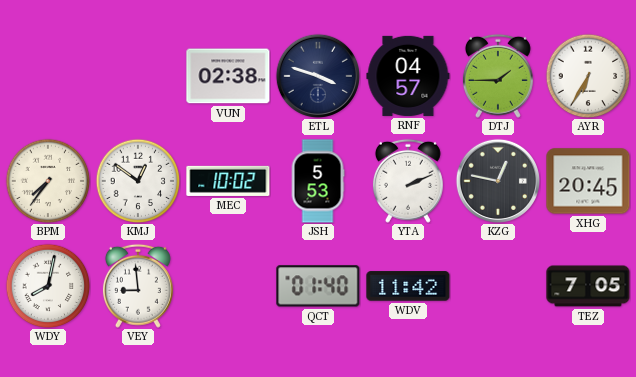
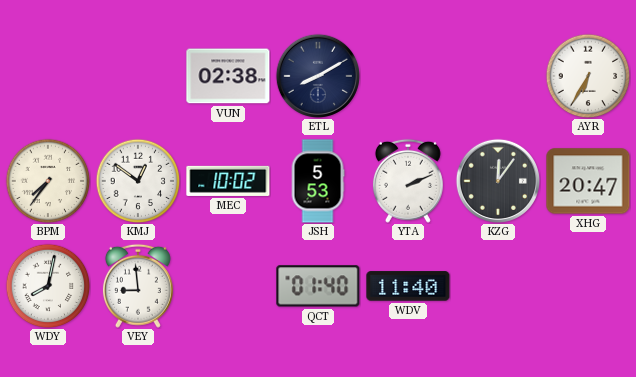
ETL: 3:48 -> 8:10 (318, 76)
RNF: 04:57 -> none (408, 76)
DTJ: 1:45 -> none (498, 76)
KZG: 12:47 -> 12:06 (498, 181)
XHG: 20:45 -> 20:47 (588, 181)
WDV: 11:42 -> 11:40 (408, 286)
TEZ: 7:05 -> none (588, 286)
